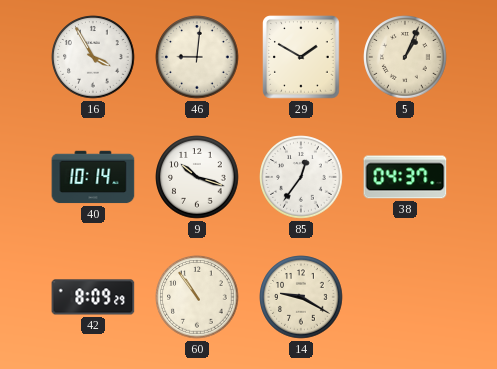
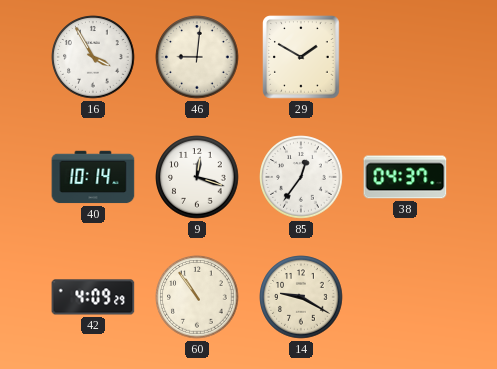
5: 1:04 -> none (405, 57)
9: 10:18 -> 12:18 (197, 177)
42: 8:09 -> 4:09 (93, 297)
